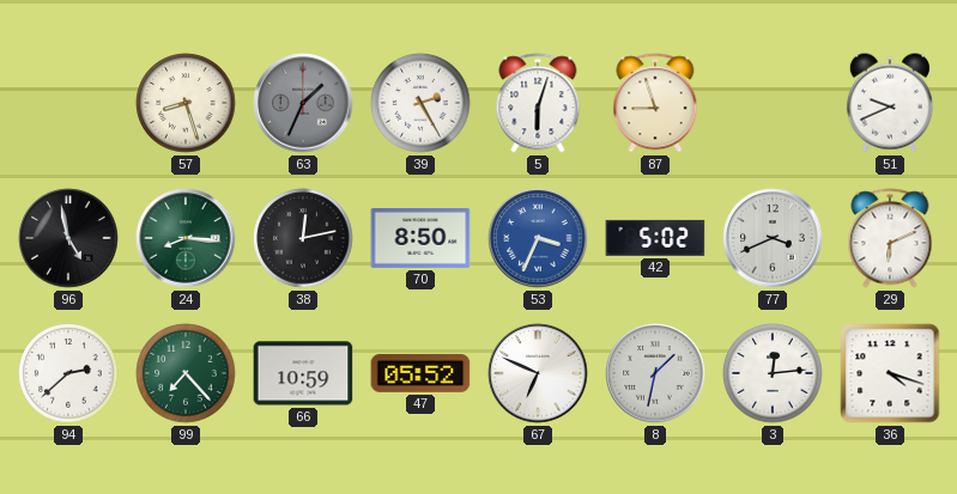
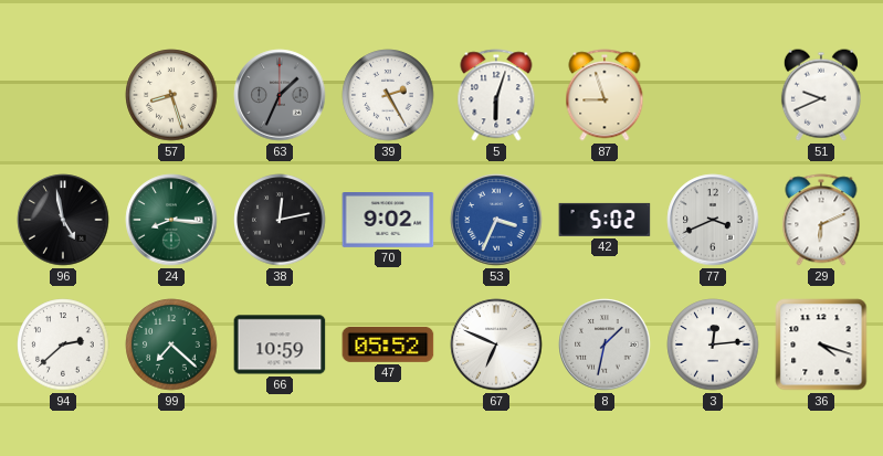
70: 8:50 -> 9:02 (388, 221)
99: 7:23 -> 7:22 (171, 344)
